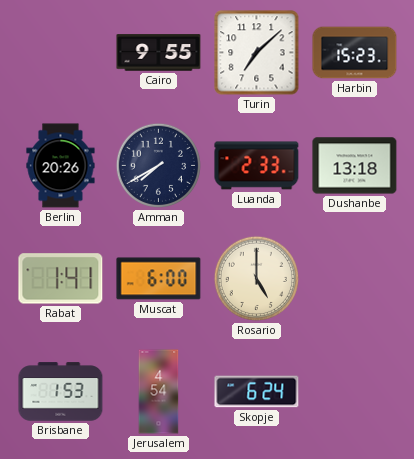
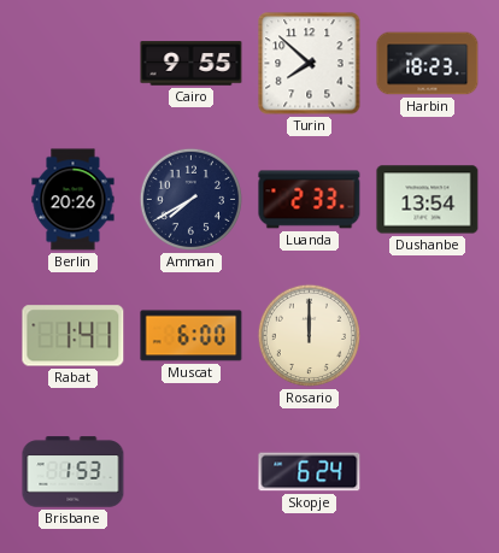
Turin: 7:08 -> 7:52 (310, 64)
Harbin: 15:23 -> 18:23 (428, 64)
Dushanbe: 13:18 -> 13:54 (428, 200)
Rosario: 5:00 -> 12:00 (309, 335)
Jerusalem: 4:54 -> none (159, 392)
